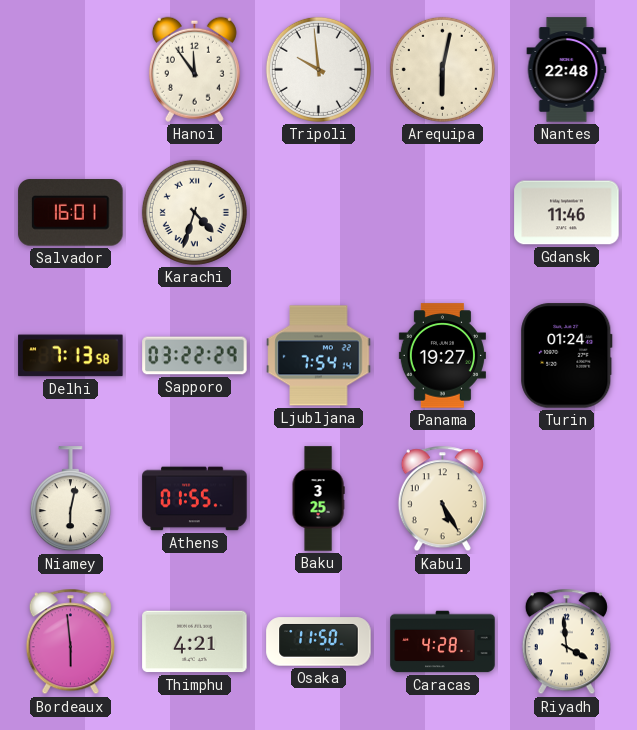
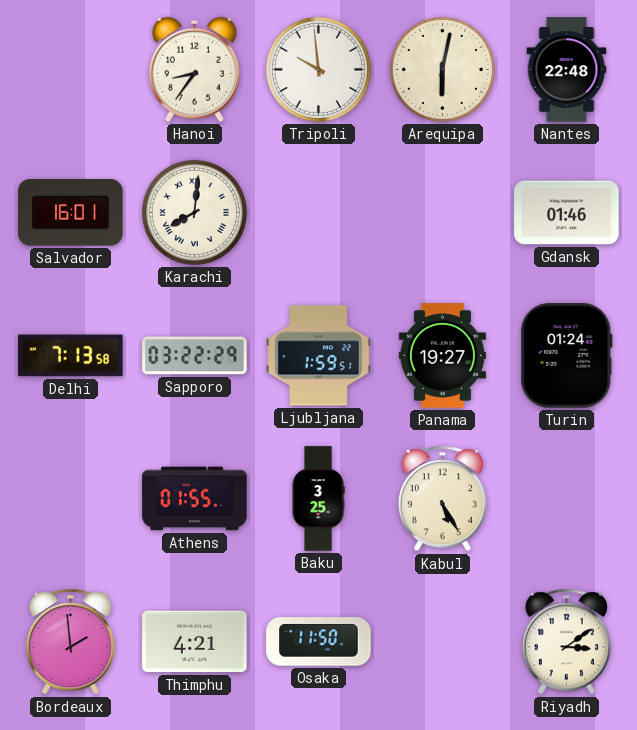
Hanoi: 11:54 -> 8:36 (194, 69)
Karachi: 4:33 -> 8:01 (194, 212)
Gdansk: 11:46 -> 01:46 (567, 213)
Ljubljana: 7:54 -> 1:59 (319, 356)
Niamey: 6:02 -> none (70, 499)
Bordeaux: 5:59 -> 1:59 (70, 642)
Caracas: 4:28 -> none (443, 642)
Riyadh: 3:59 -> 3:09 (566, 642)
